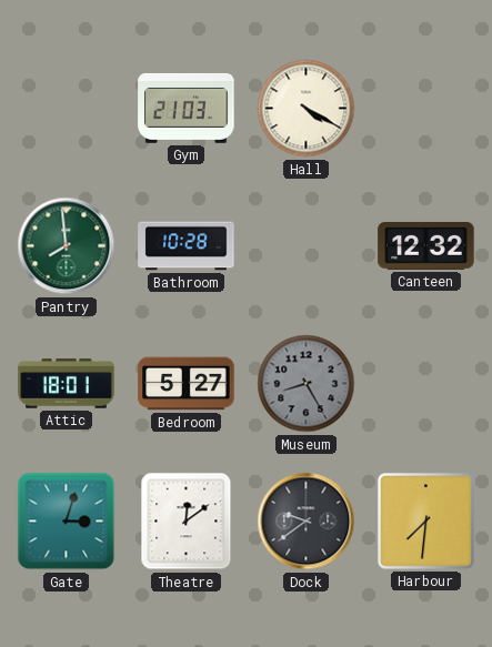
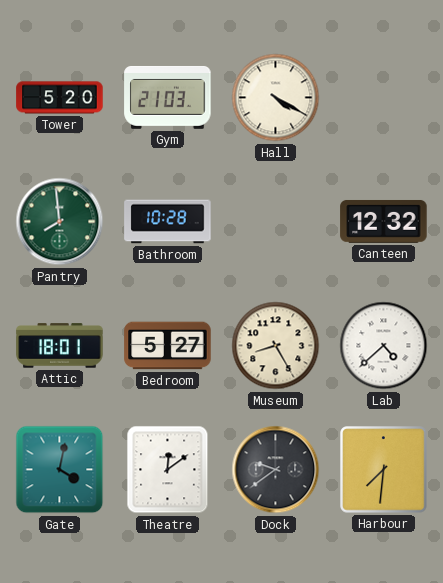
Tower: none -> 5:20 (60, 98)
Museum dial: grey -> cream (276, 346)
Lab: none -> 4:38 (384, 346)
Gate: 3:03 -> 4:02 (60, 470)
